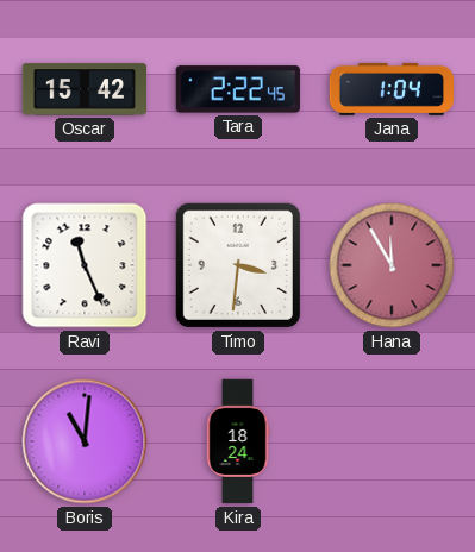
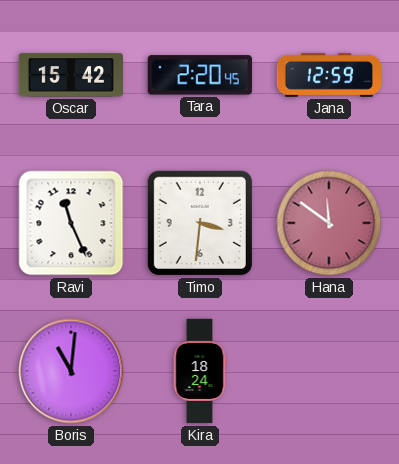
Tara: 2:22 -> 2:20 (200, 75)
Jana: 1:04 -> 12:59 (329, 75)
Hana: 11:55 -> 11:51 (329, 223)
